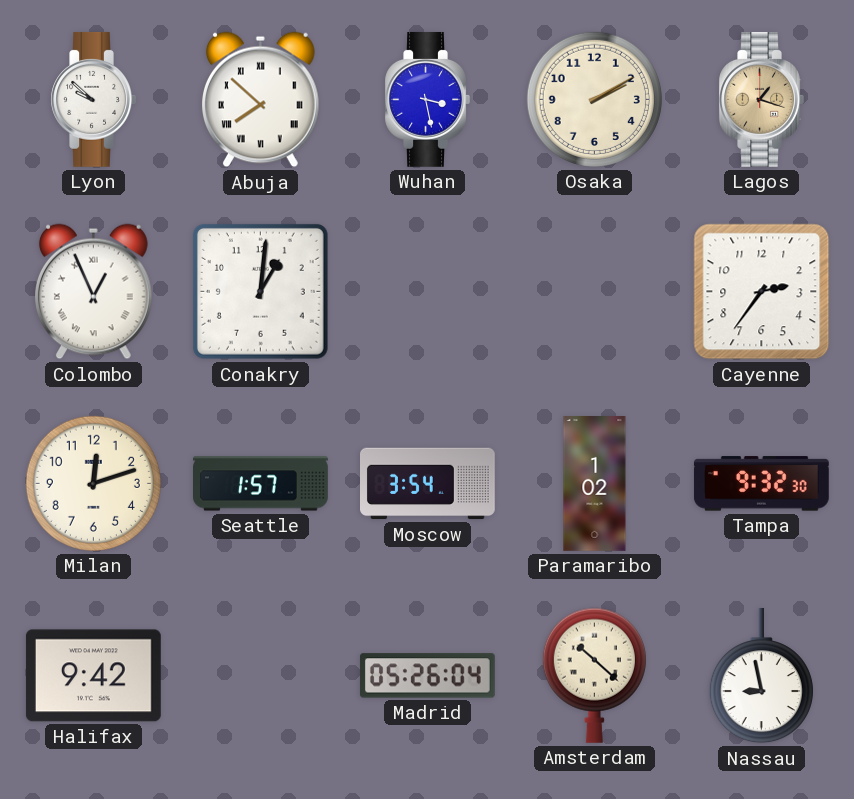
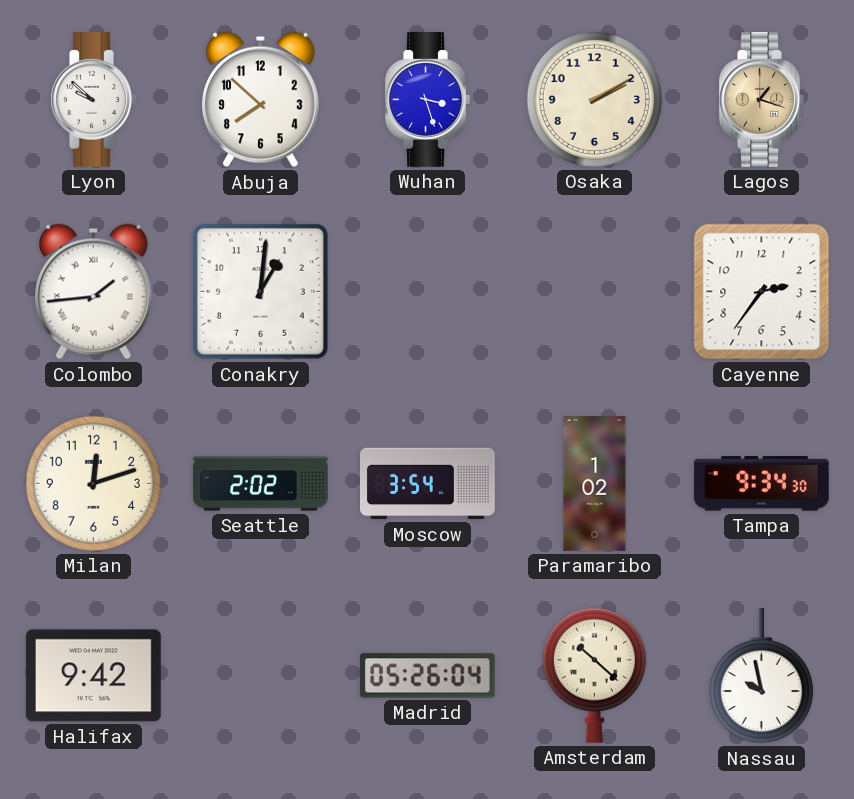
Abuja numerals: Roman -> Arabic (261, 100)
Wuhan: 3:28 -> 3:27 (427, 99)
Colombo: 12:56 -> 1:44 (94, 292)
Seattle: 1:57 -> 2:02 (261, 484)
Tampa: 9:32 -> 9:34 (761, 484)
Nassau: 8:58 -> 9:58 (761, 676)
